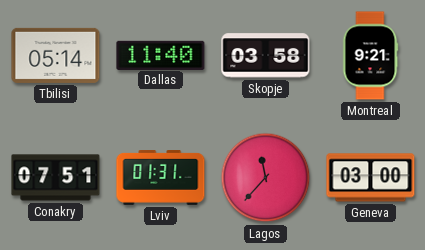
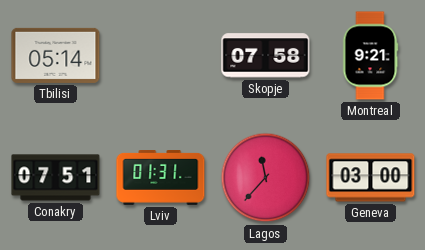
Dallas: 11:40 -> none (161, 55)
Skopje: 03:58 -> 07:58 (266, 56)
